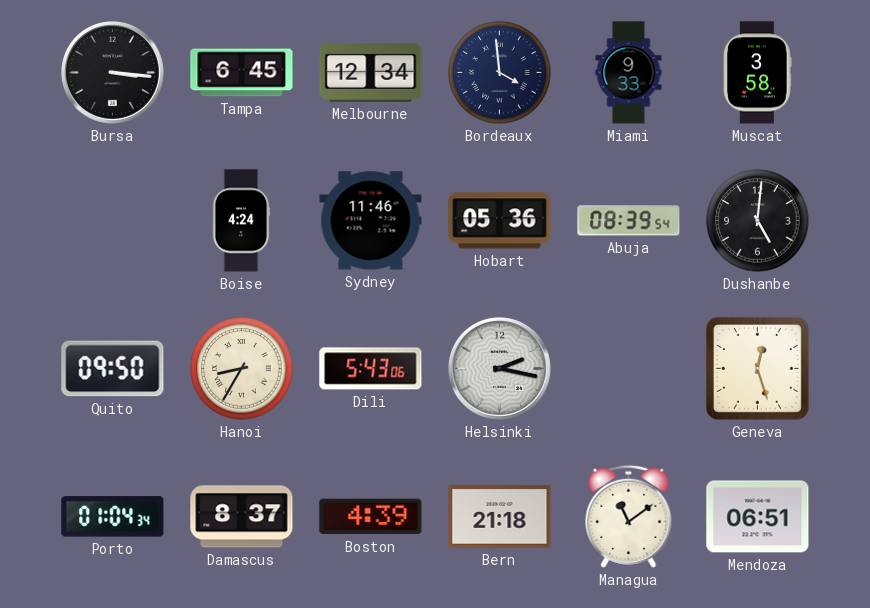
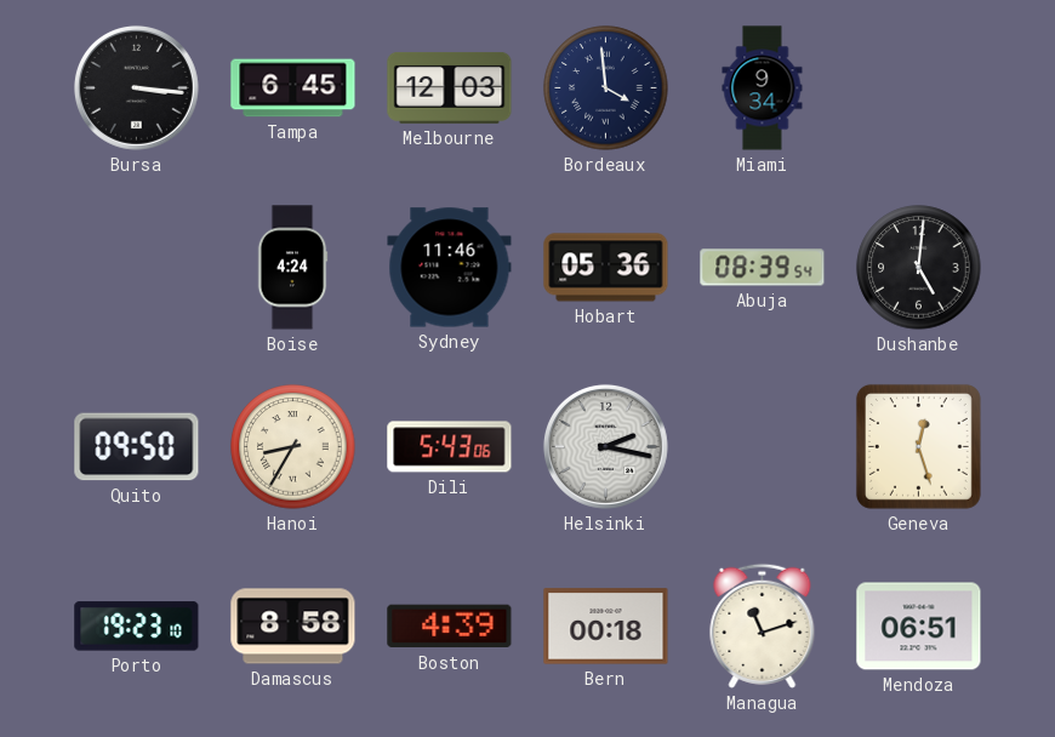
Melbourne: 12:34 -> 12:03 (450, 87)
Miami: 9:33 -> 9:34 (763, 88)
Muscat: 3:58 -> none (758, 73)
Porto: 01:04 -> 19:23 (137, 627)
Damascus: 8:37 -> 8:58 (293, 627)
Bern: 21:18 -> 00:18 (606, 627)
Managua: 11:09 -> 11:12 (763, 625)
